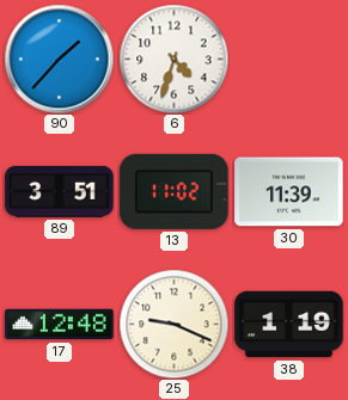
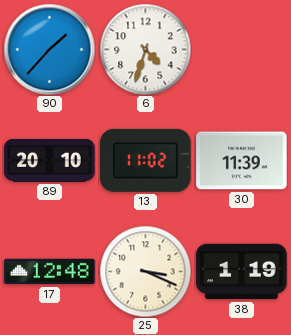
89: 3:51 -> 20:10 (50, 160)
25: 9:19 -> 3:19 (145, 271)
